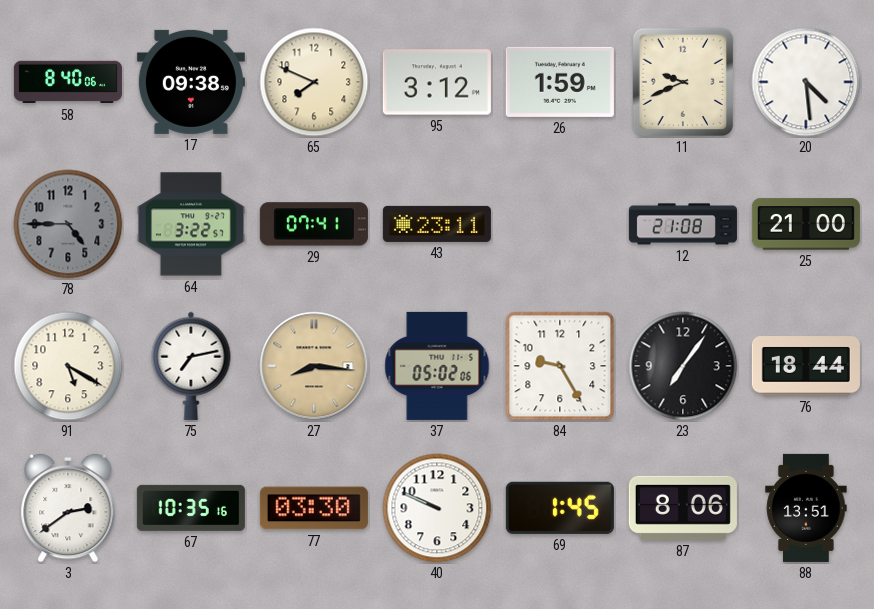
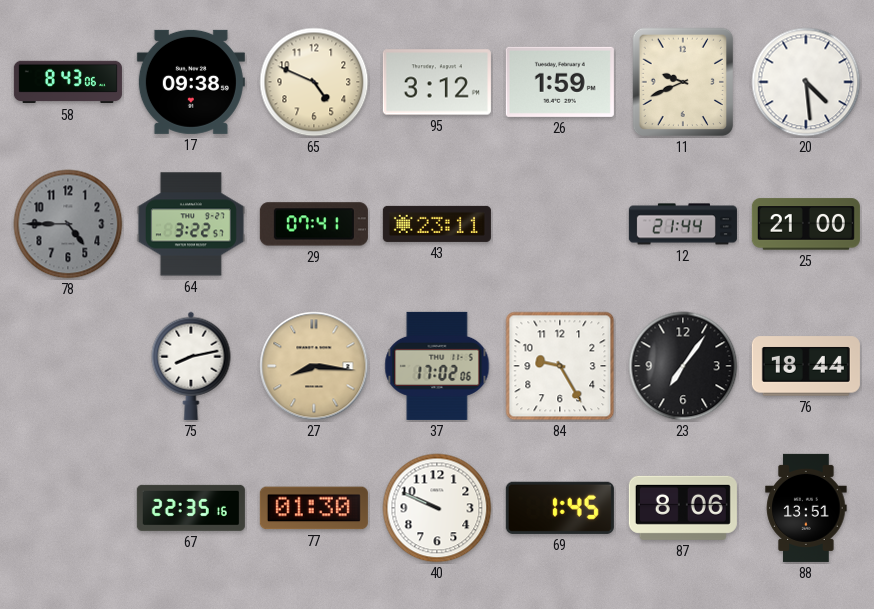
58: 8:40 -> 8:43 (68, 82)
65: 7:49 -> 4:49 (314, 82)
12: 21:08 -> 21:44 (683, 224)
91: 5:20 -> none (68, 366)
75: 7:13 -> 8:13 (191, 366)
37: 05:02 -> 17:02 (437, 366)
3: 2:39 -> none (68, 508)
67: 10:35 -> 22:35 (191, 508)
77: 03:30 -> 01:30 (314, 508)
